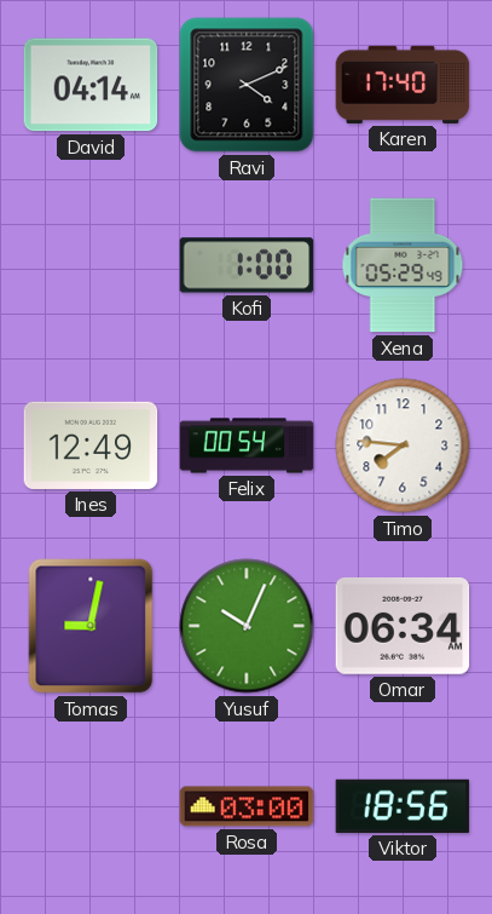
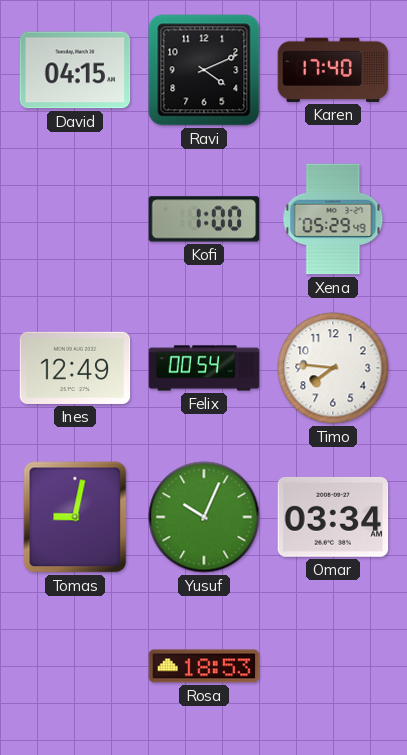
David: 04:14 -> 04:15 (75, 70)
Omar: 06:34 -> 03:34 (333, 517)
Rosa: 03:00 -> 18:53 (204, 666)
Viktor: 18:56 -> none (403, 806)
